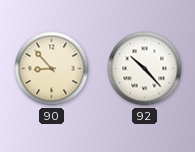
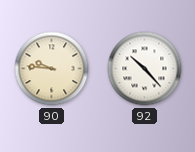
90: 8:53 -> 9:46 (52, 69)
